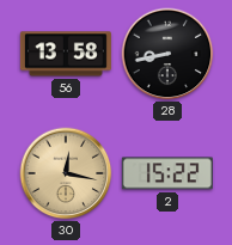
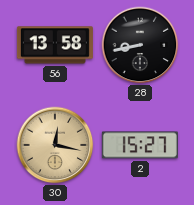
2: 15:22 -> 15:27 (140, 145)
